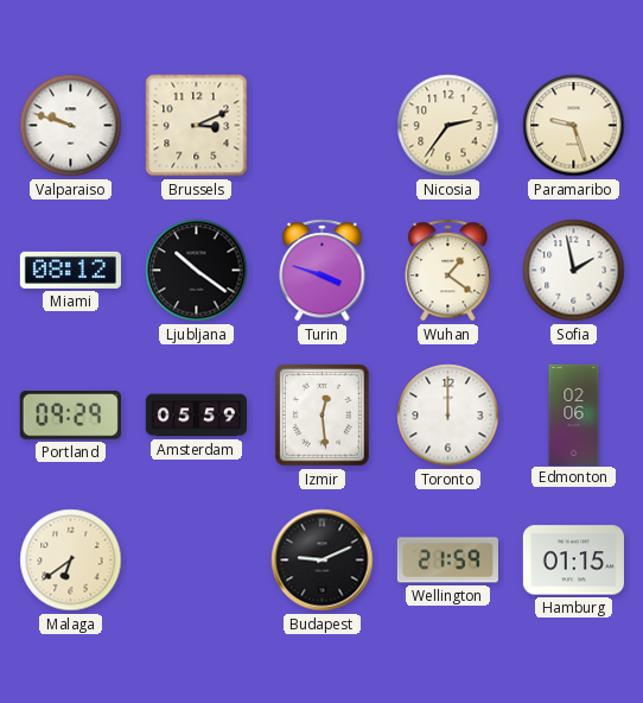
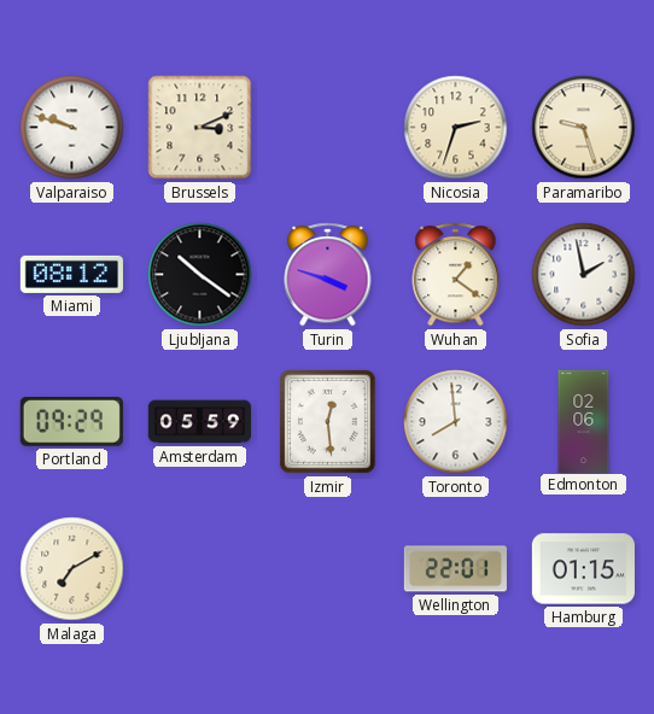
Nicosia: 2:36 -> 2:33 (456, 128)
Toronto: 12:00 -> 7:59 (456, 422)
Malaga: 6:39 -> 7:10 (72, 569)
Budapest: 9:11 -> none (323, 560)
Wellington: 21:59 -> 22:01 (455, 569)
